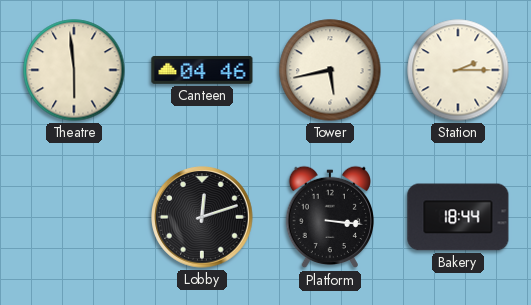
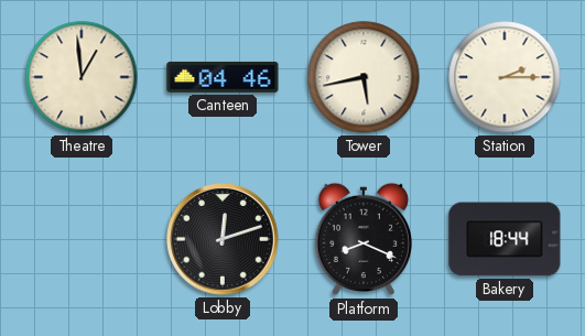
Theatre: 5:59 -> 12:59 (82, 77)
Platform: 3:16 -> 8:19 (364, 239)
